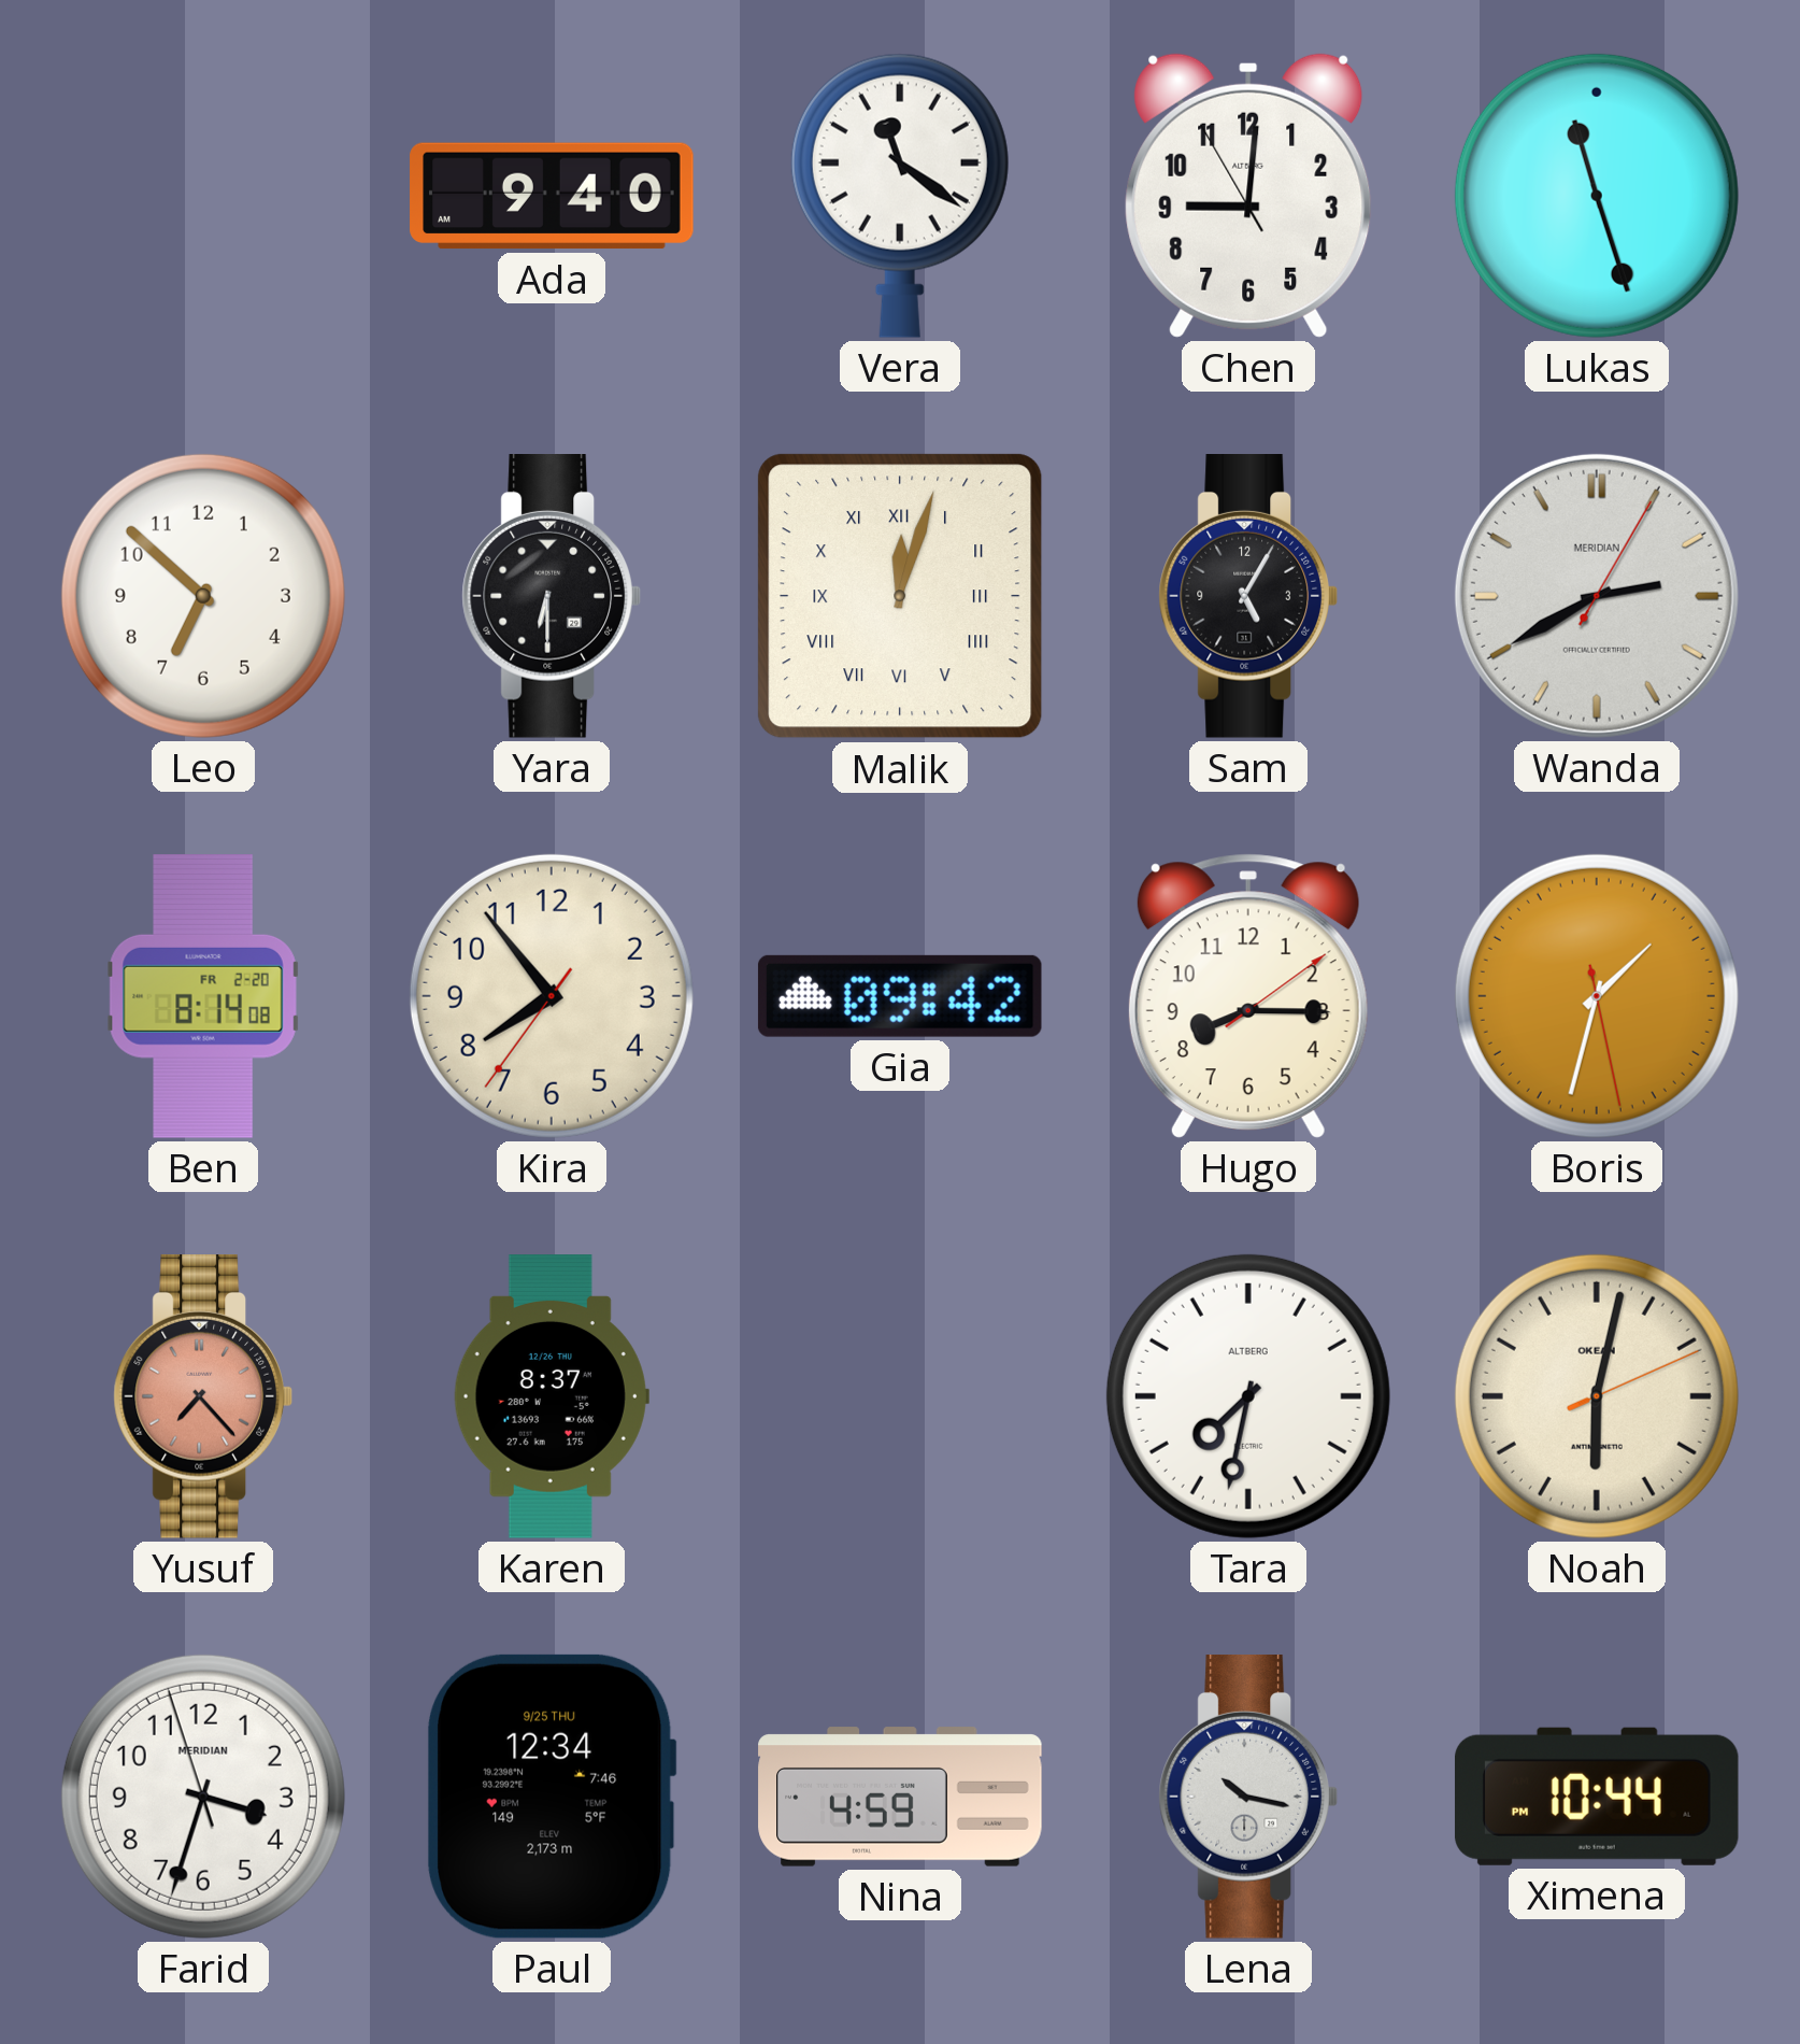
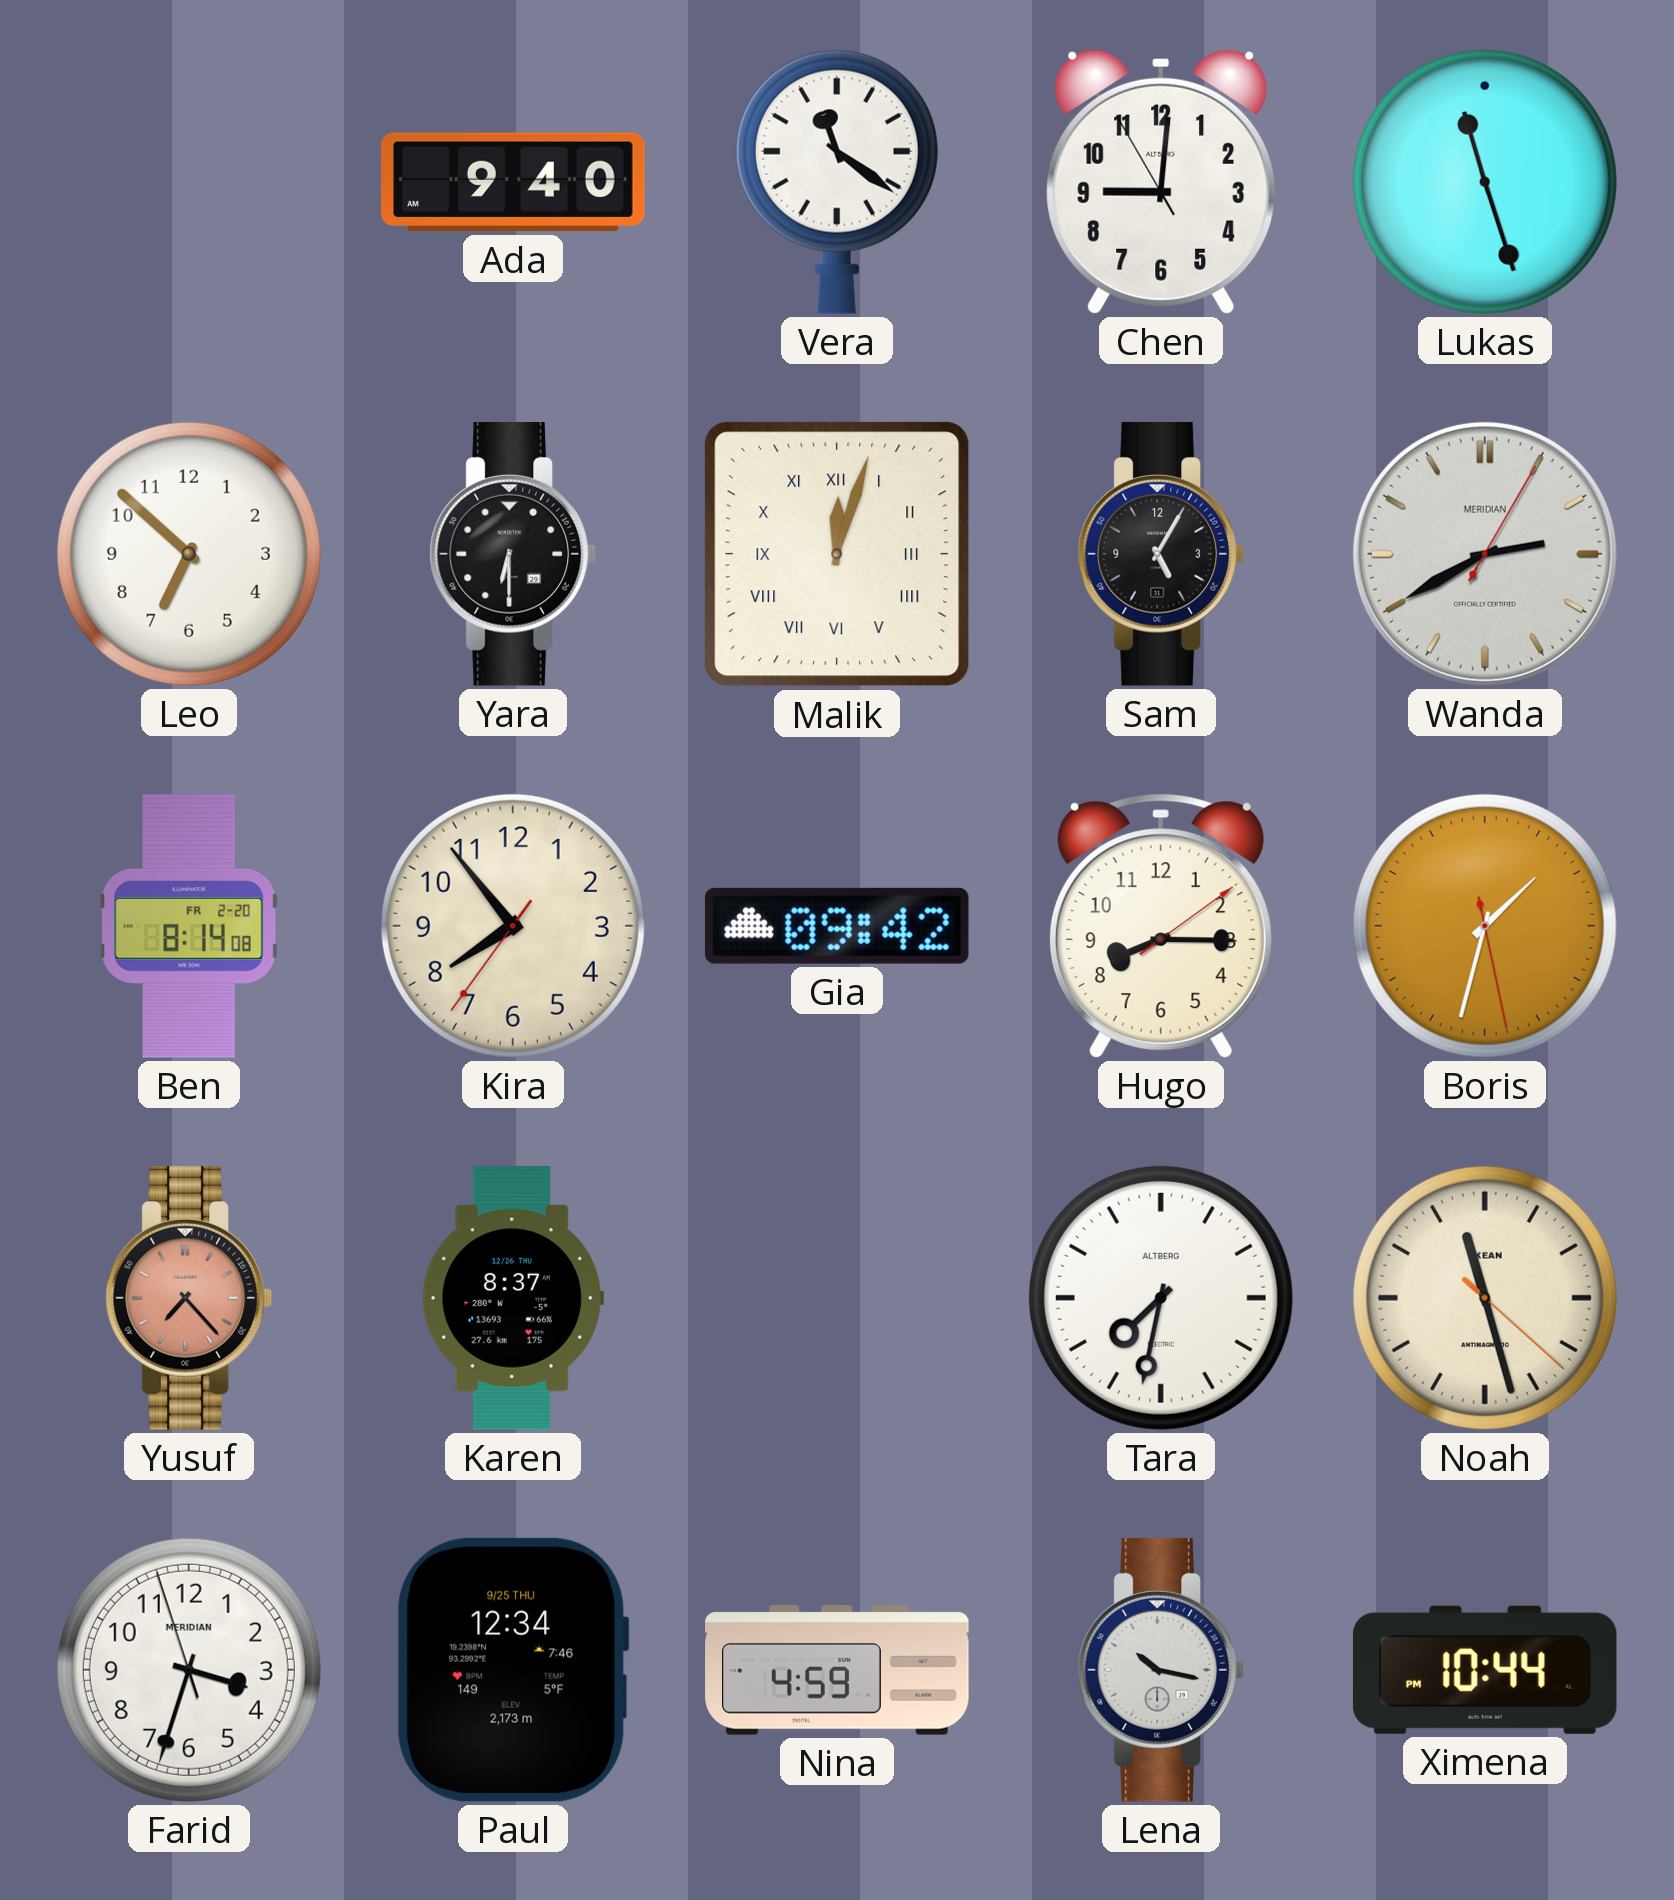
Noah: 6:02 -> 11:27 (1485, 1298)
